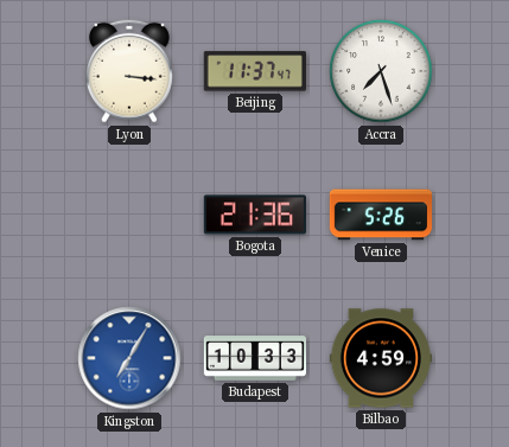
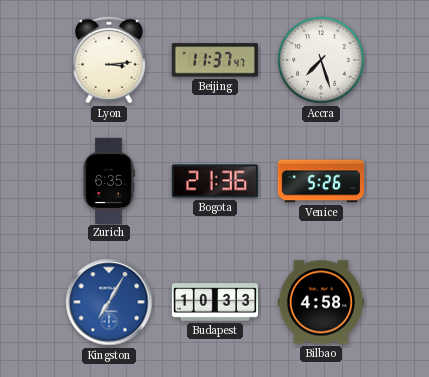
Lyon: 3:16 -> 3:14 (109, 60)
Zurich: none -> 6:35 (109, 180)
Bilbao: 4:59 -> 4:58 (320, 302)
